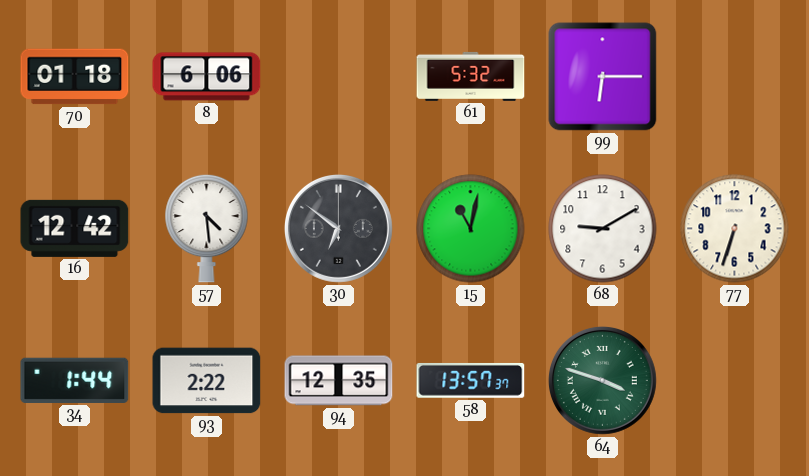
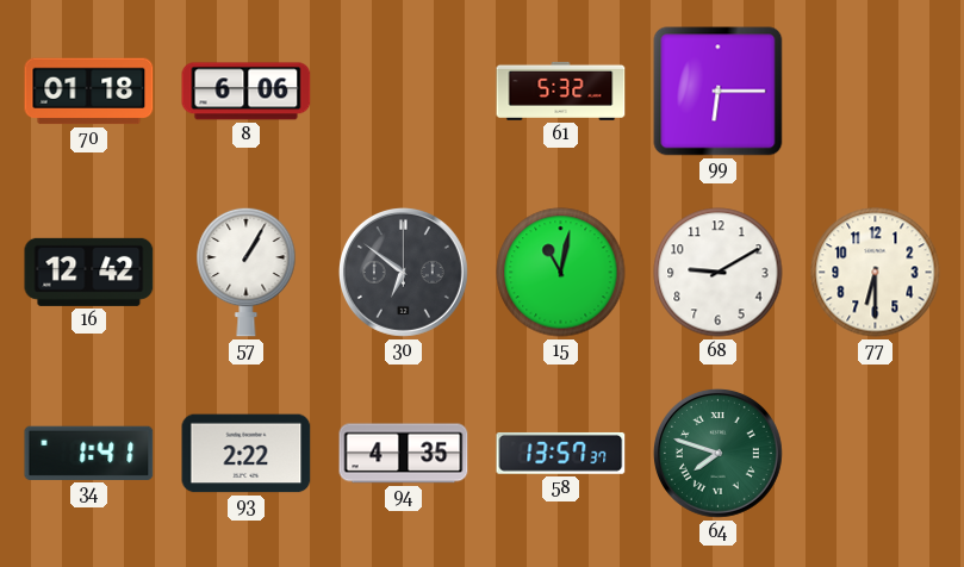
57: 4:29 -> 1:05 (247, 272)
77: 6:33 -> 6:30 (876, 273)
34: 1:44 -> 1:41 (89, 453)
94: 12:35 -> 4:35 (404, 454)
64: 3:48 -> 7:48 (717, 453)
